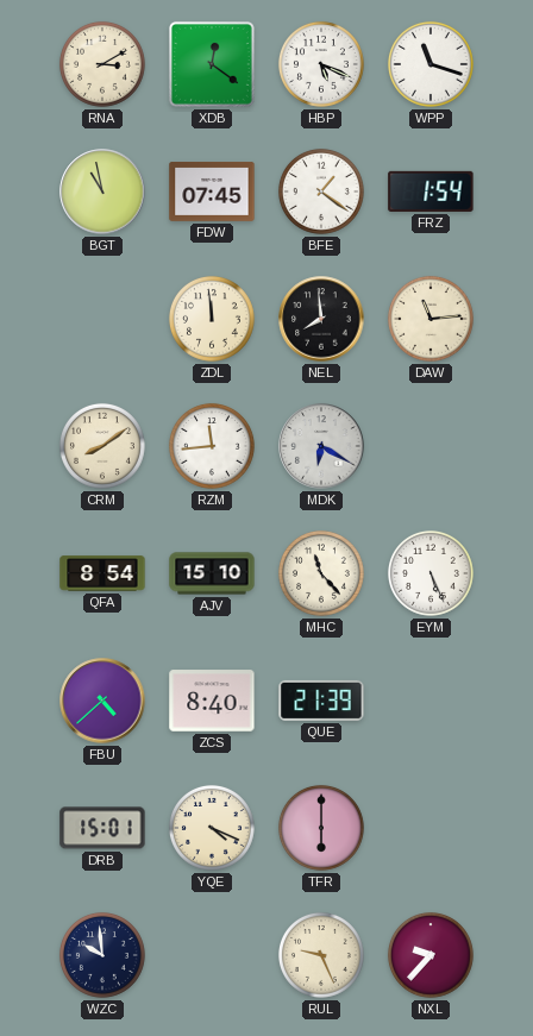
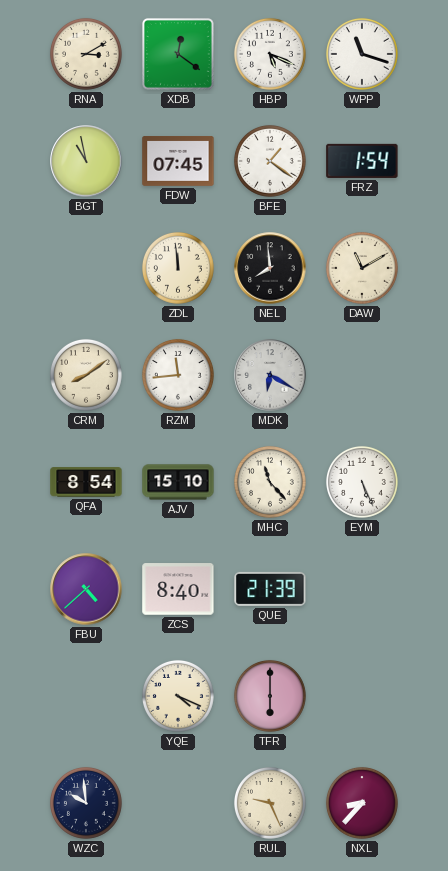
DAW: 11:14 -> 11:10 (362, 268)
DRB: 15:01 -> none (102, 828)
NXL: 9:37 -> 8:37 (362, 803)
